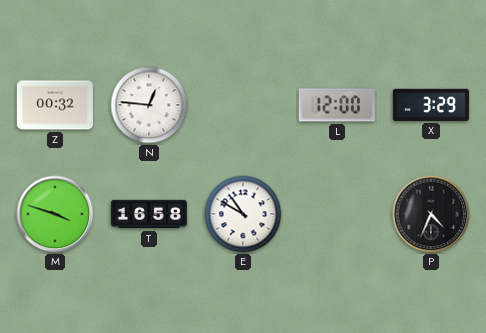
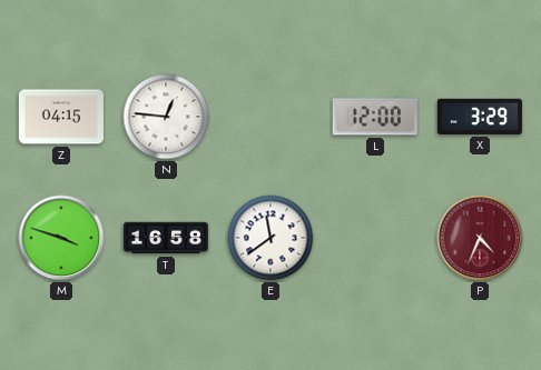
Z: 00:32 -> 04:15 (61, 117)
E: 10:50 -> 11:39 (270, 238)
P dial: black -> burgundy (480, 238)
